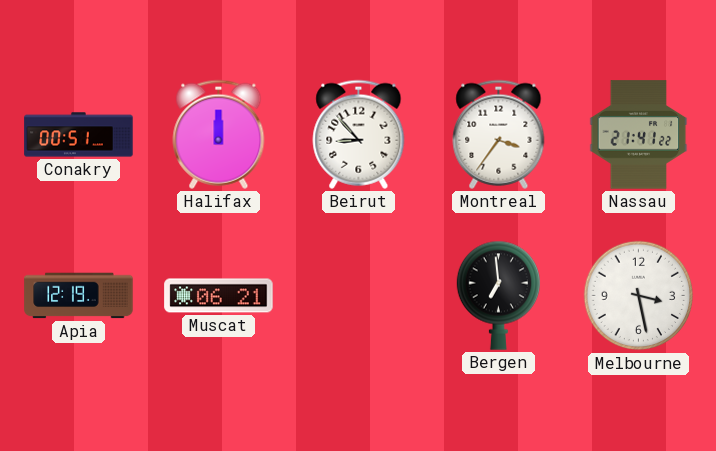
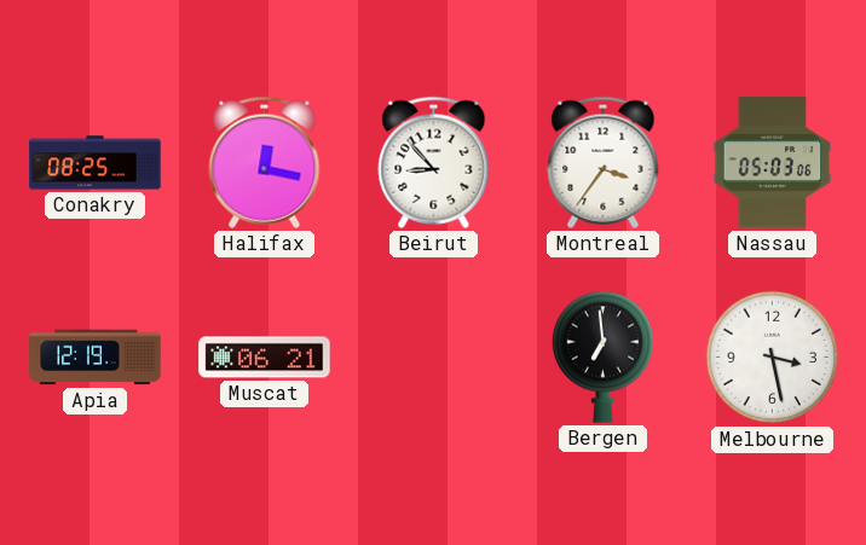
Conakry: 00:51 -> 08:25 (96, 163)
Halifax: 12:00 -> 12:17 (265, 162)
Nassau: 21:41 -> 05:03 (773, 163)
